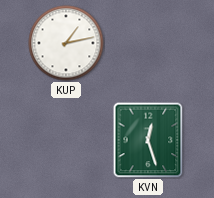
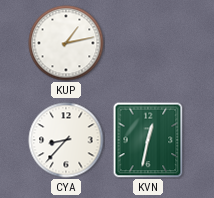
CYA: none -> 8:37 (66, 140)
KVN: 12:27 -> 12:32 (148, 140)
